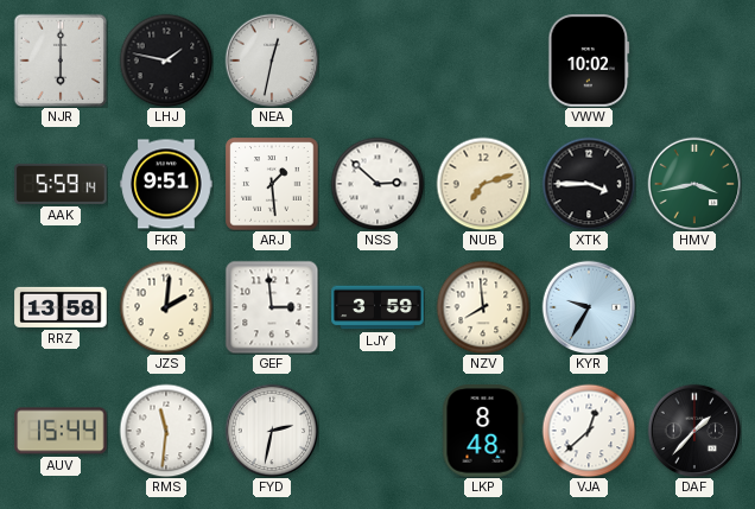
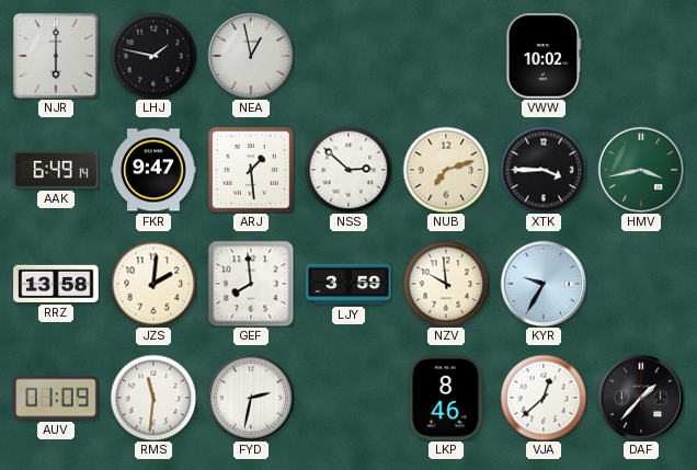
NEA: 12:32 -> 12:58 (251, 56)
AAK: 5:59 -> 6:49 (56, 170)
FKR: 9:51 -> 9:47 (153, 170)
GEF: 2:59 -> 7:59 (251, 284)
NZV: 7:59 -> 9:59 (446, 284)
AUV: 15:44 -> 01:09 (56, 398)
LKP: 8:48 -> 8:46 (446, 398)
